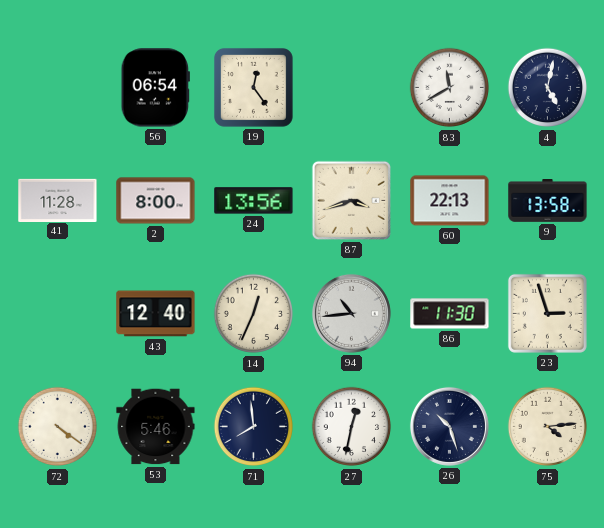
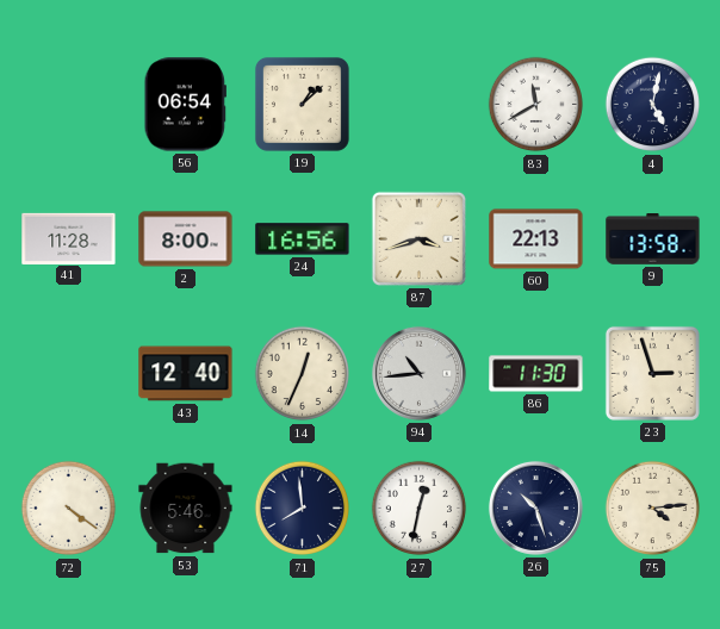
19: 12:24 -> 1:08 (302, 104)
24: 13:56 -> 16:56 (303, 239)
